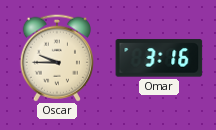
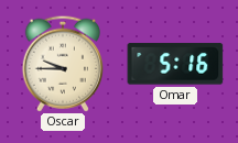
Omar: 3:16 -> 5:16 (175, 64)
